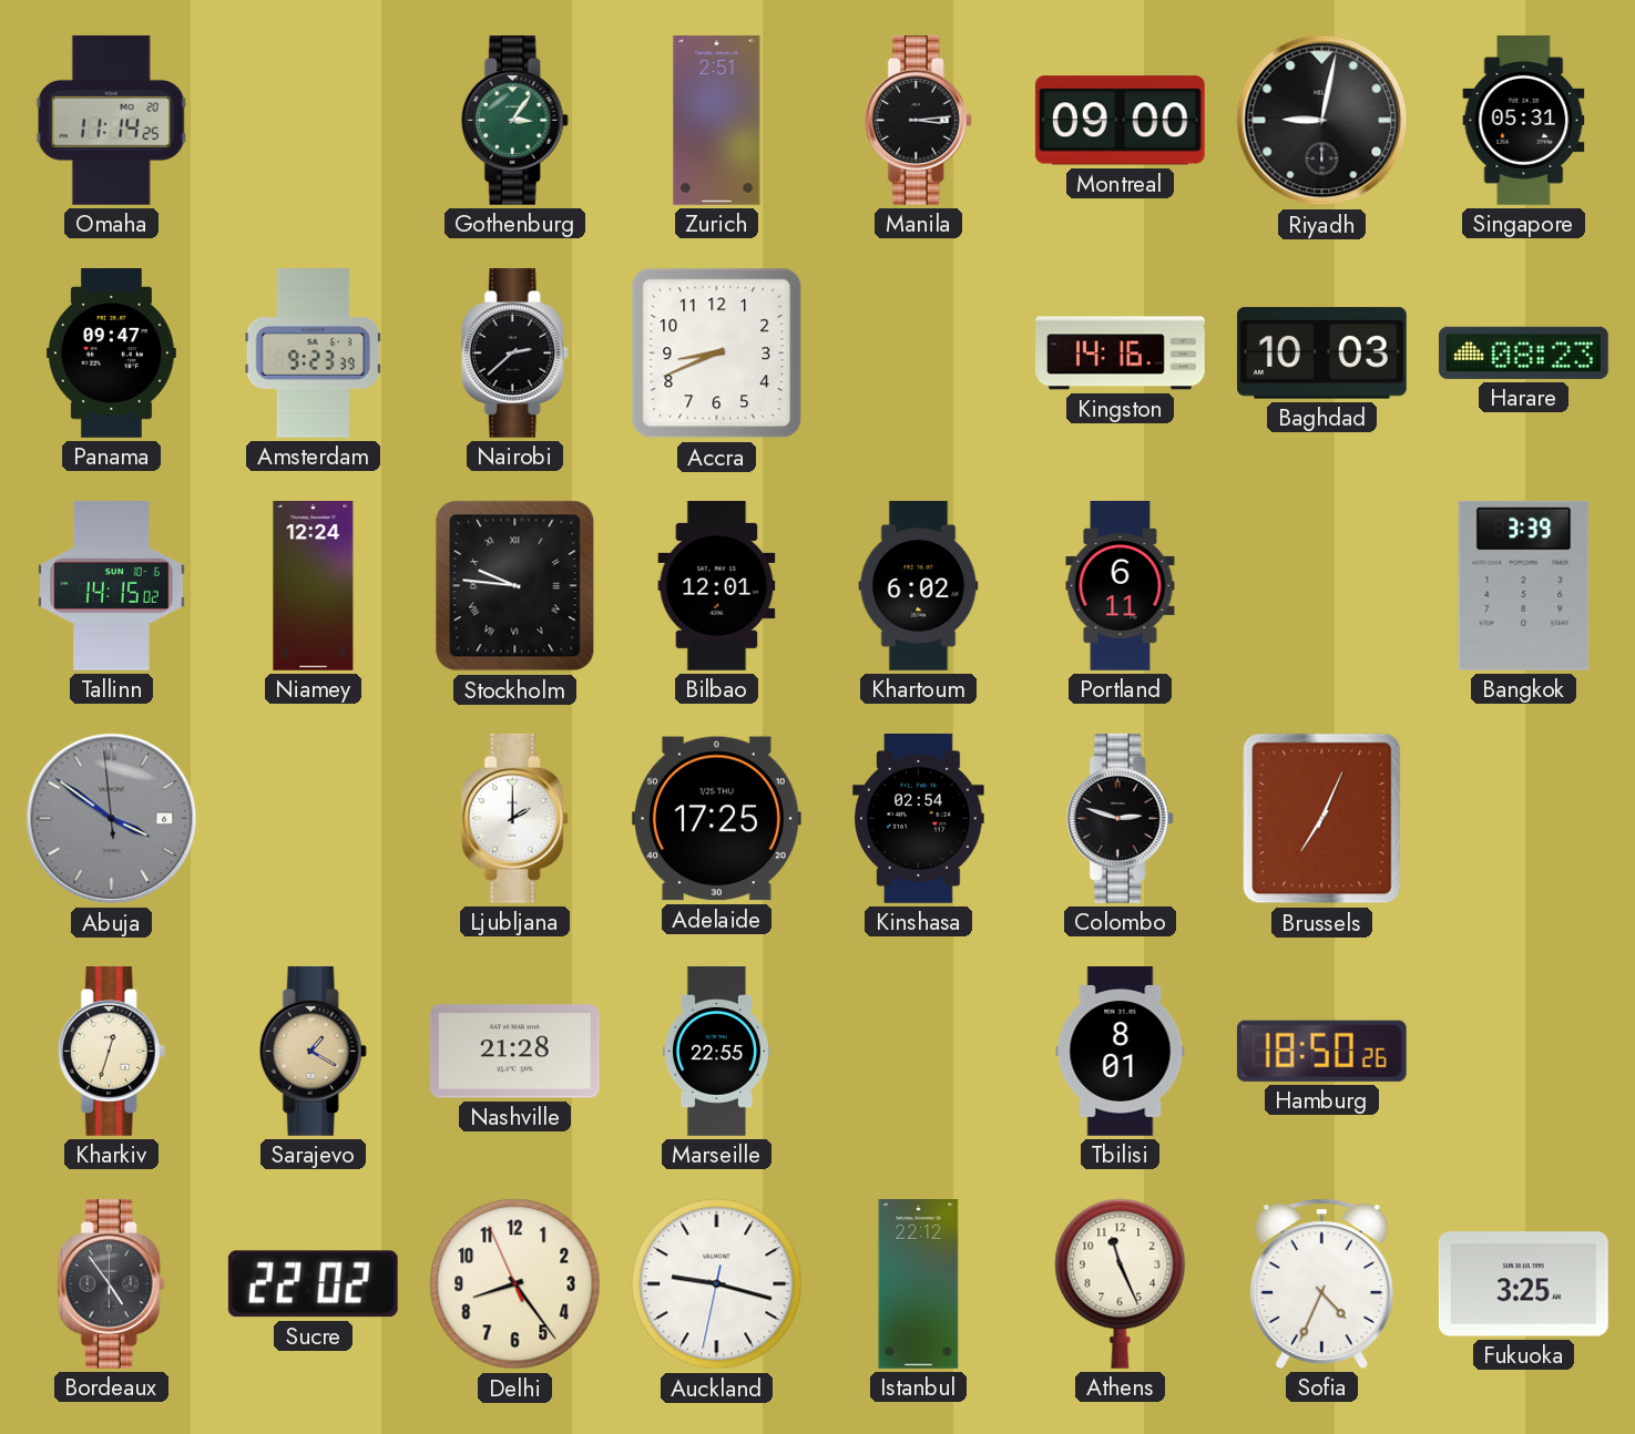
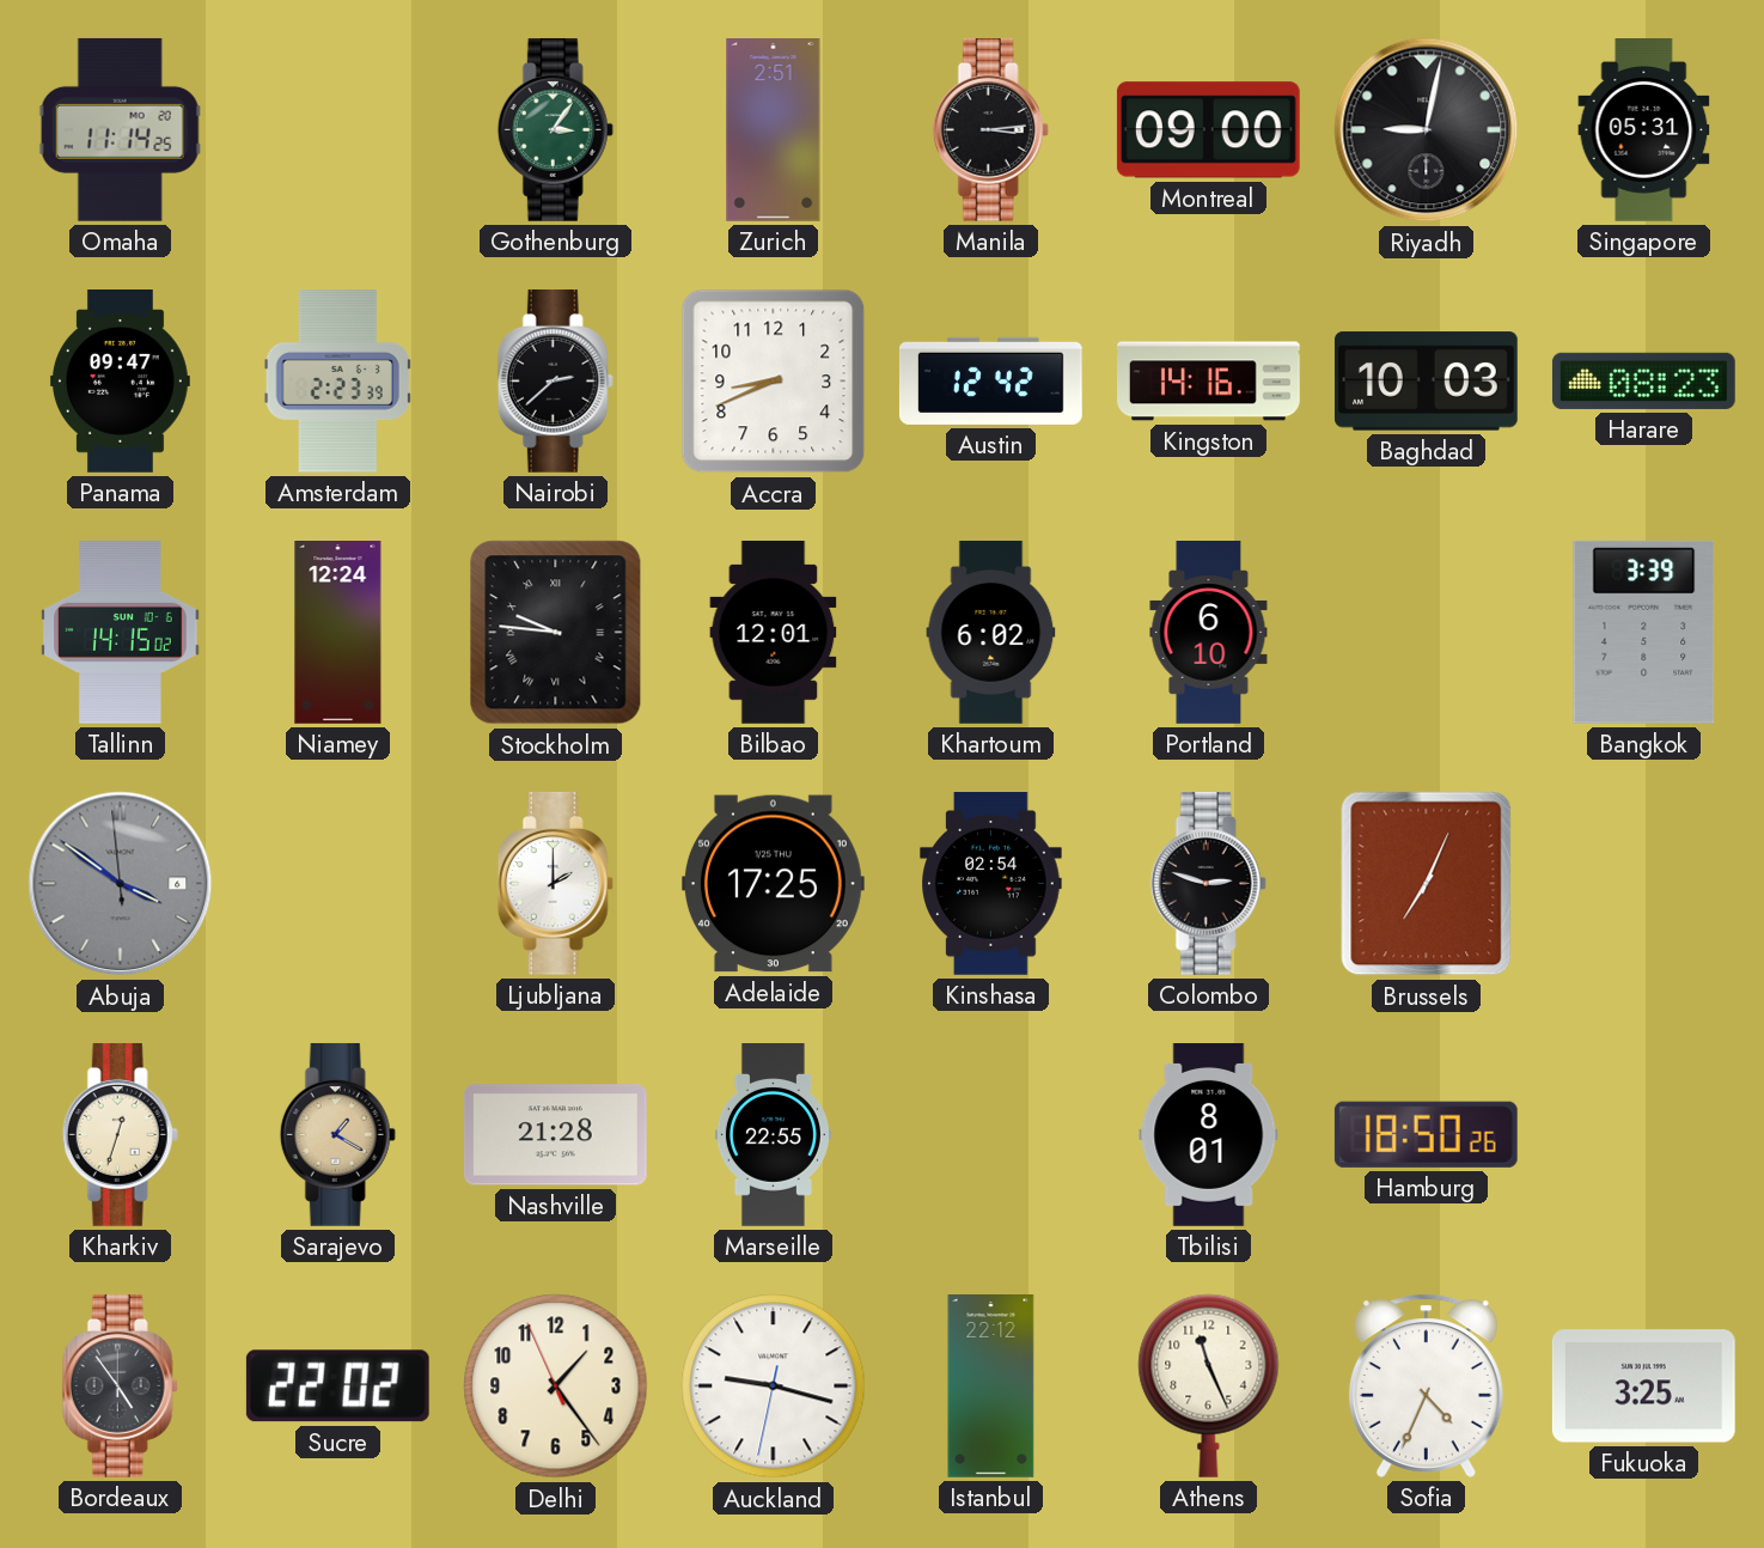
Amsterdam: 9:23 -> 2:23 (337, 382)
Austin: none -> 12:42 (990, 380)
Portland: 6:11 -> 6:10 (1209, 633)
Delhi: 8:23 -> 1:23 (556, 1387)
